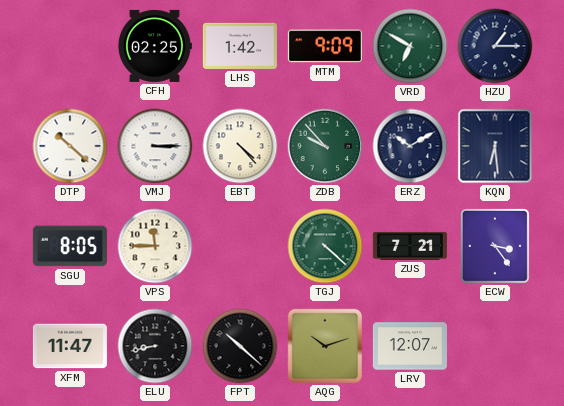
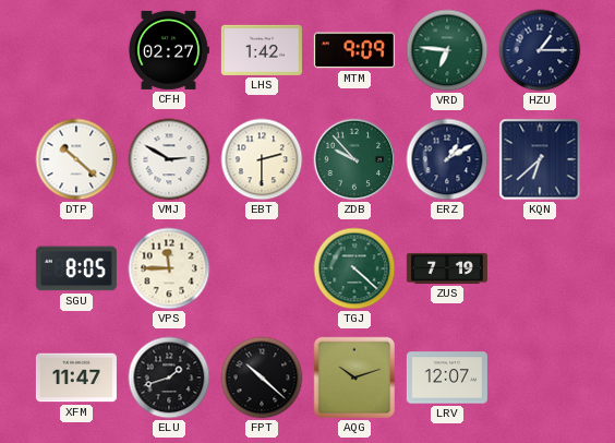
CFH: 02:25 -> 02:27 (168, 50)
VRD: 6:50 -> 6:46 (447, 50)
VMJ: 3:15 -> 2:50 (169, 159)
EBT: 4:23 -> 2:30 (262, 159)
ERZ: 10:10 -> 1:10 (447, 159)
KQN: 6:29 -> 6:38 (540, 159)
ZUS: 7:21 -> 7:19 (447, 268)
ECW: 3:24 -> none (495, 246)
ELU: 8:43 -> 1:42 (169, 378)
